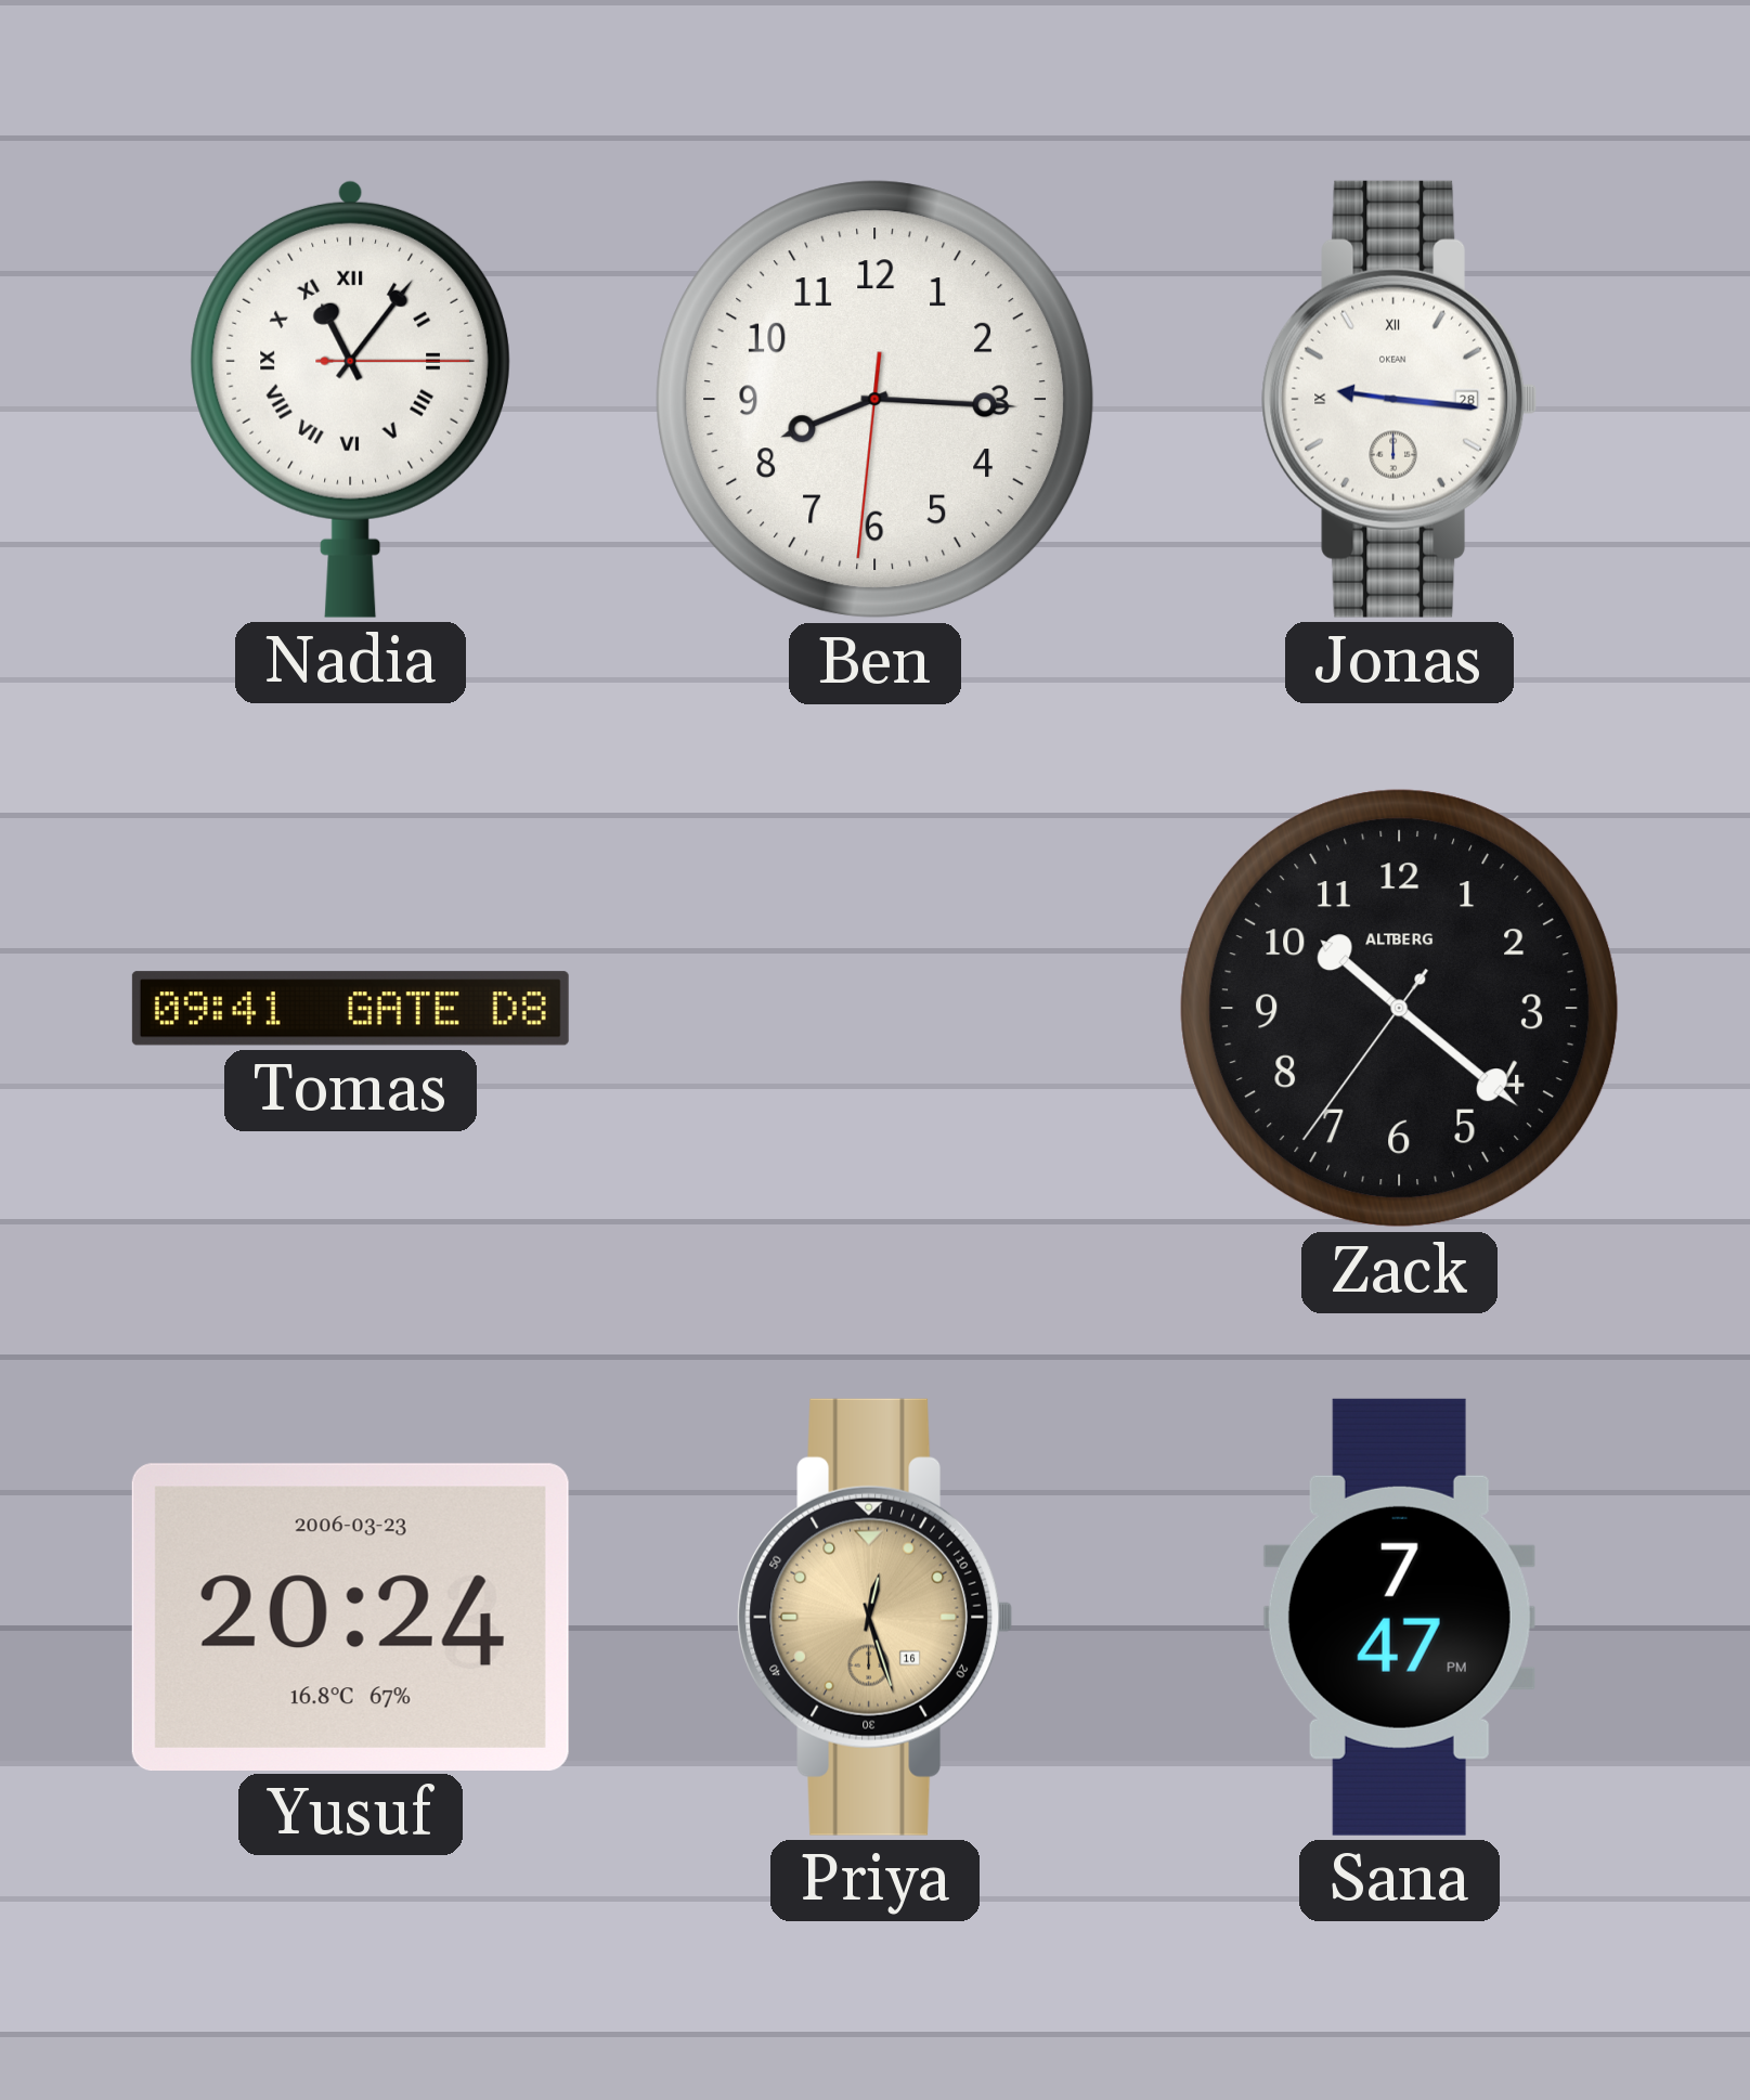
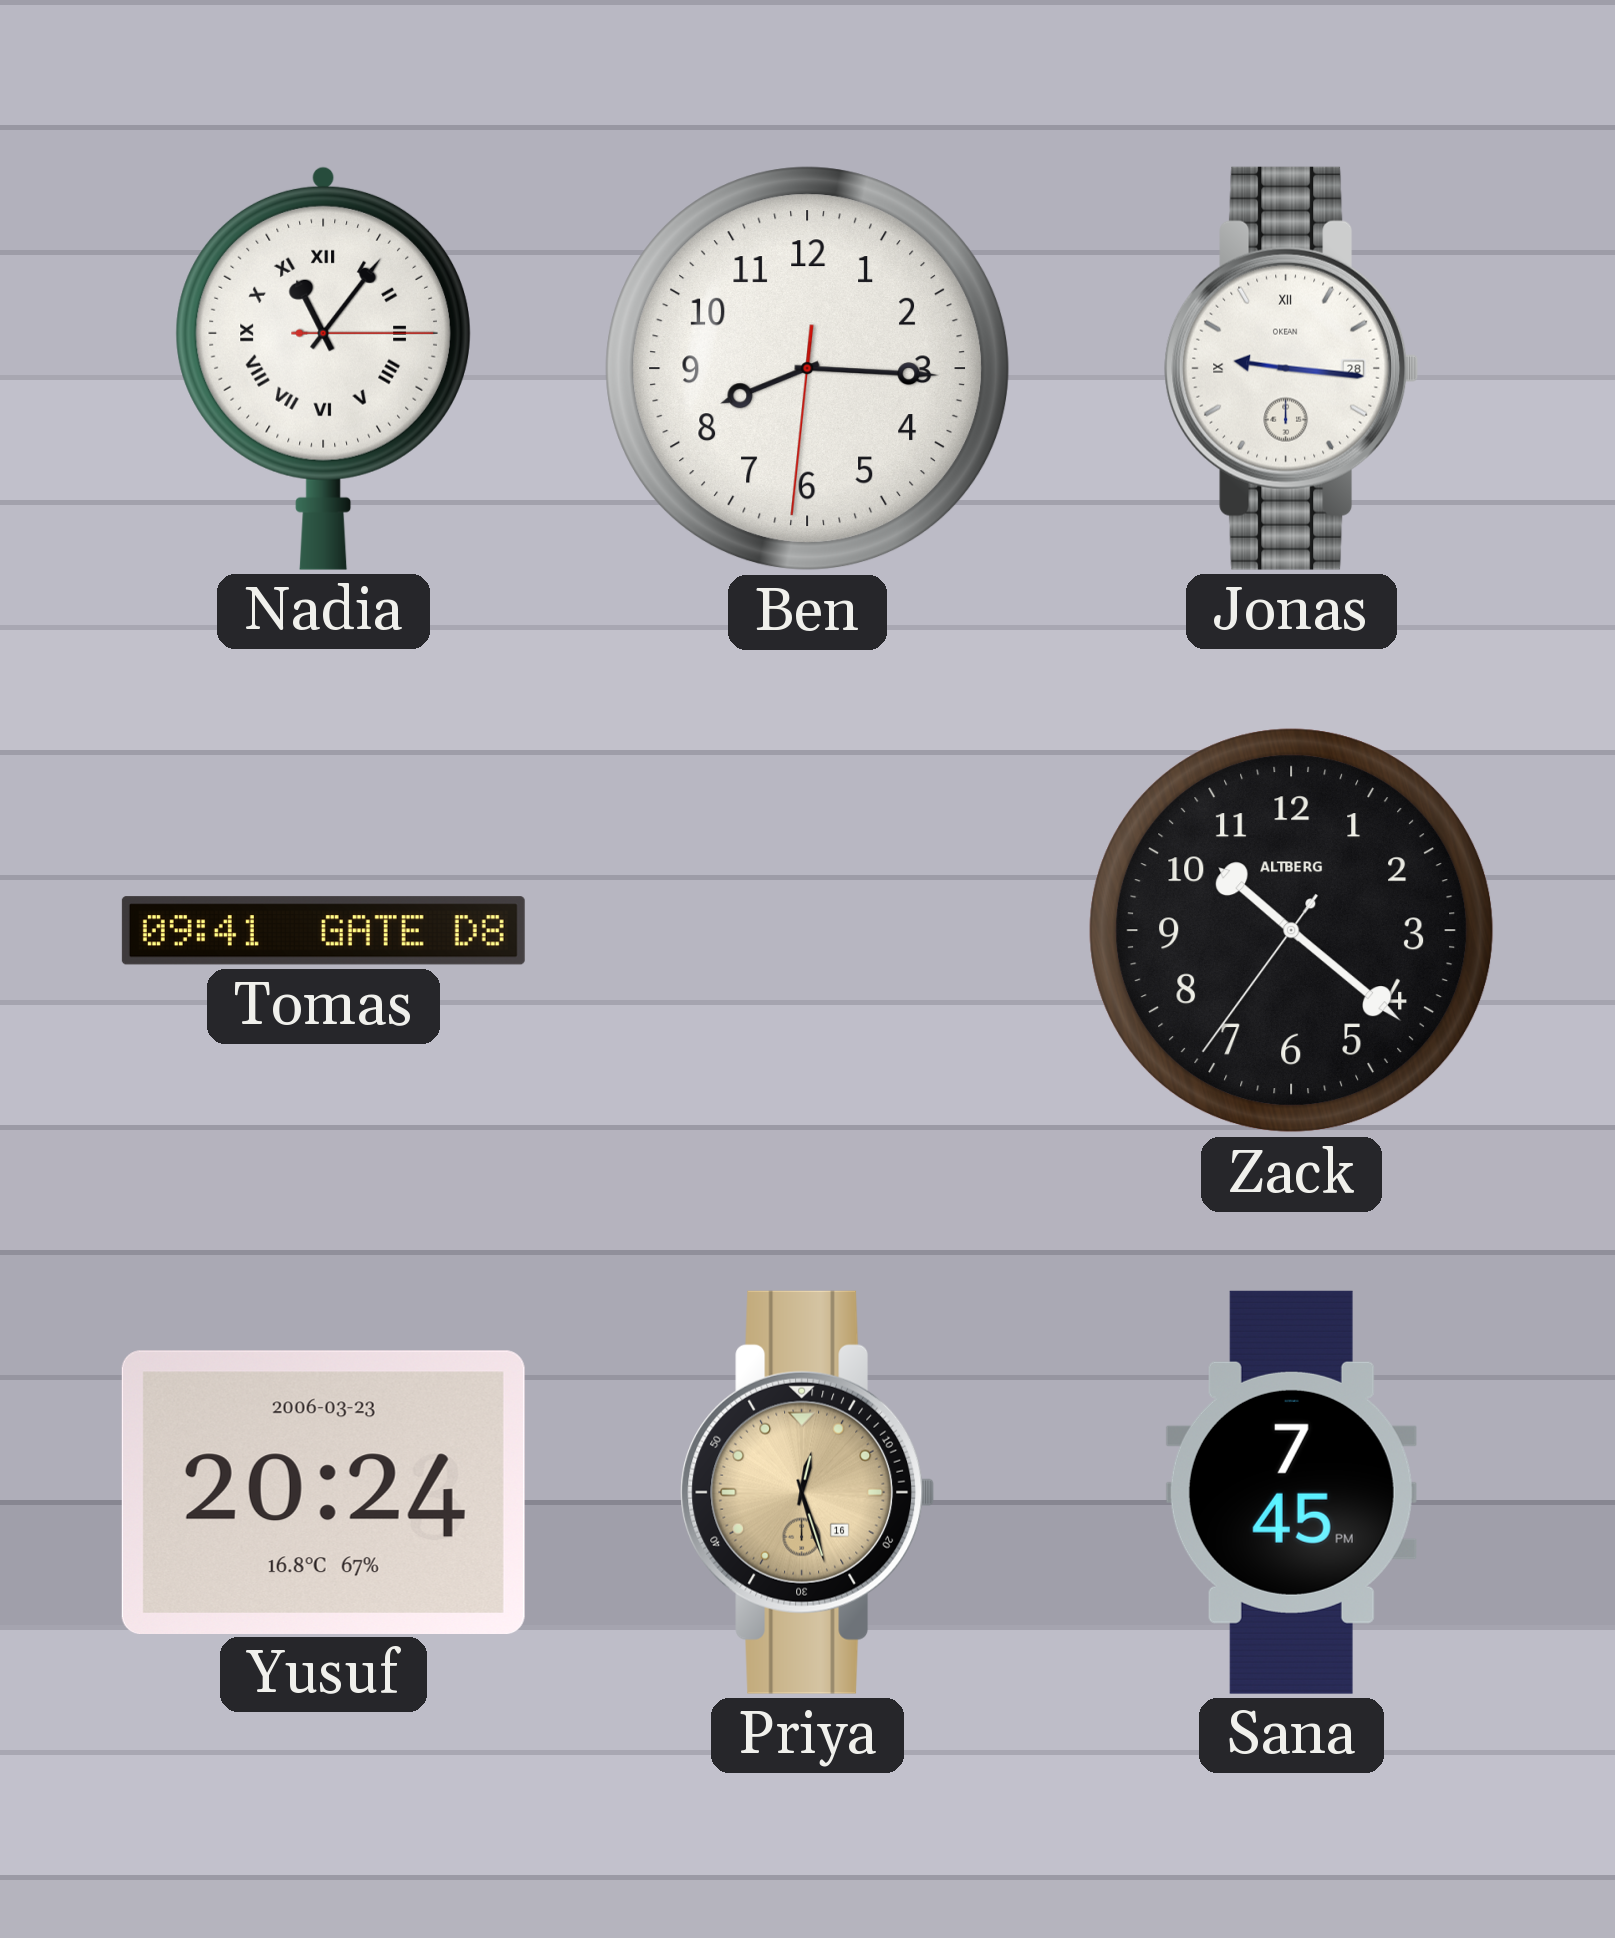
Sana: 7:47 -> 7:45 (1291, 1492)
